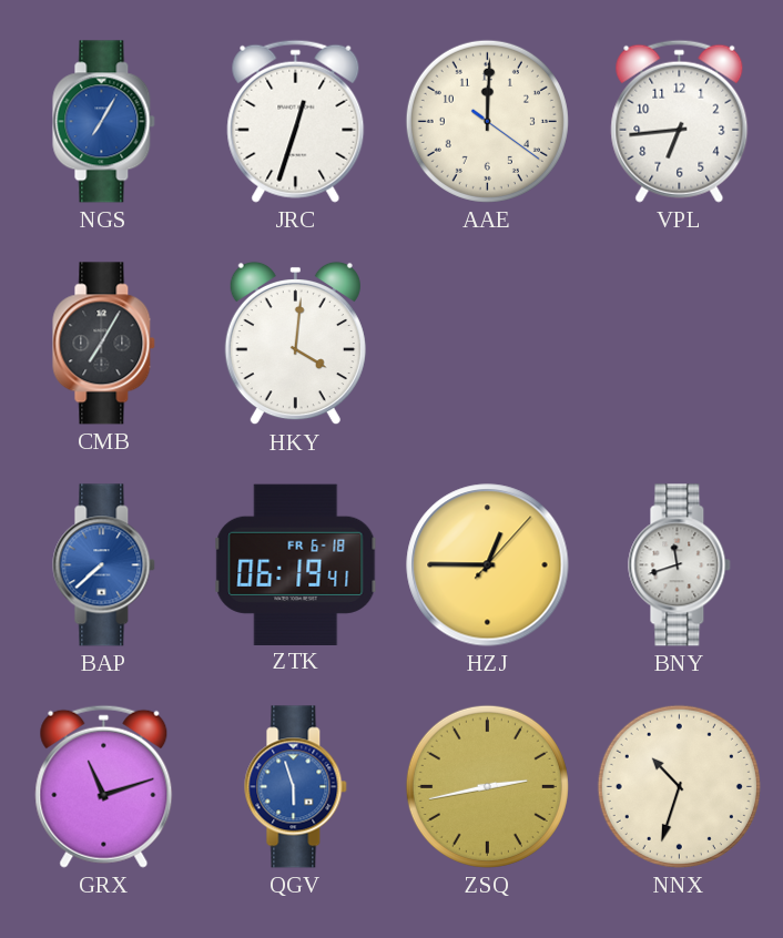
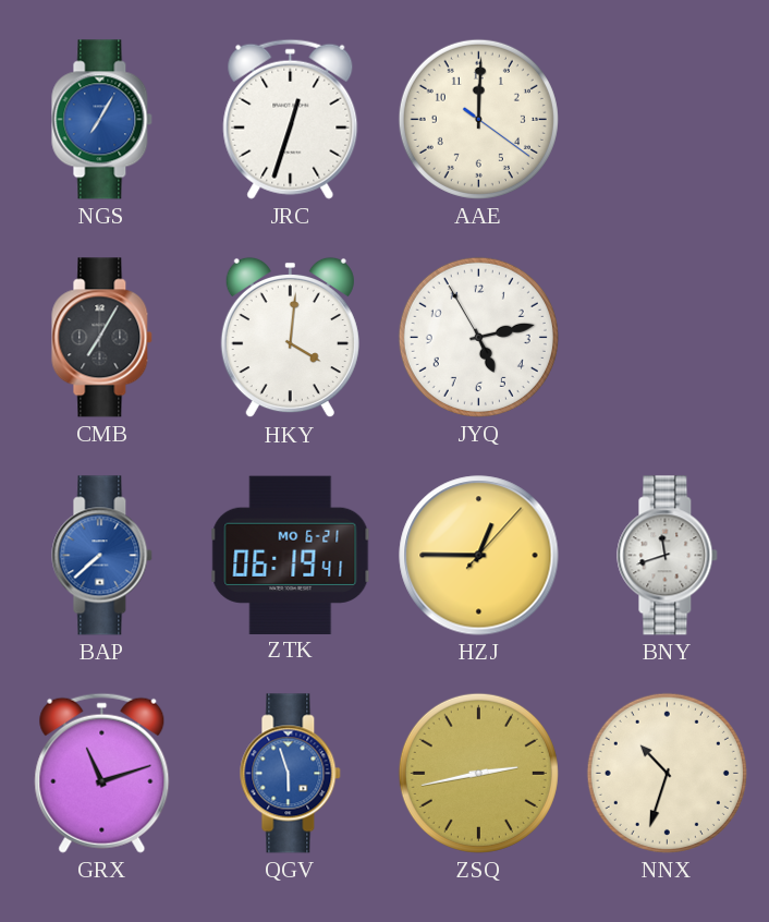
VPL: 6:44 -> none (680, 121)
JYQ: none -> 5:12 (478, 337)
ZTK date: FR 6-18 -> MO 6-21 (291, 555)
